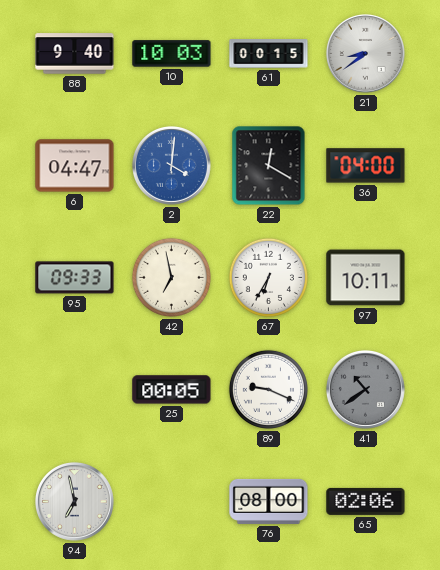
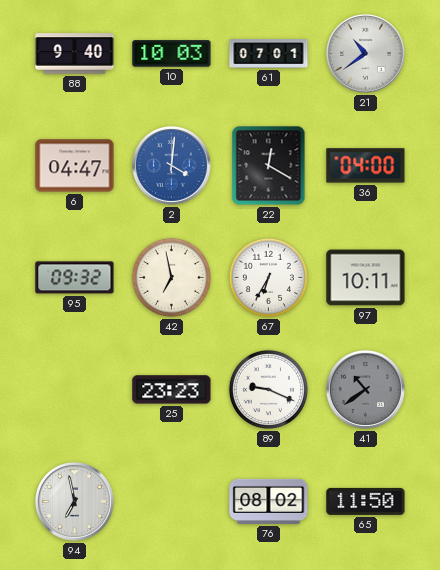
61: 00:15 -> 07:01 (269, 54)
21: 8:39 -> 10:39 (365, 53)
95: 09:33 -> 09:32 (75, 278)
25: 00:05 -> 23:23 (172, 390)
76: 08:00 -> 08:02 (269, 501)
65: 02:06 -> 11:50 (366, 501)
